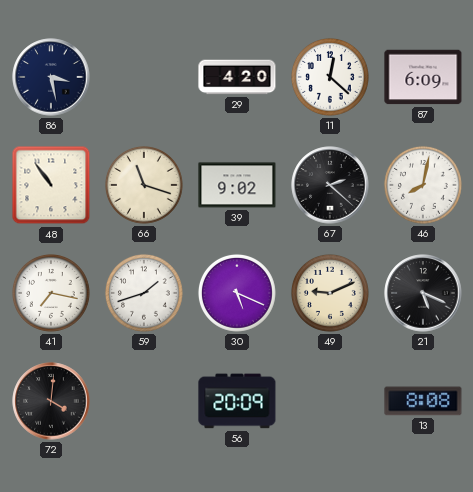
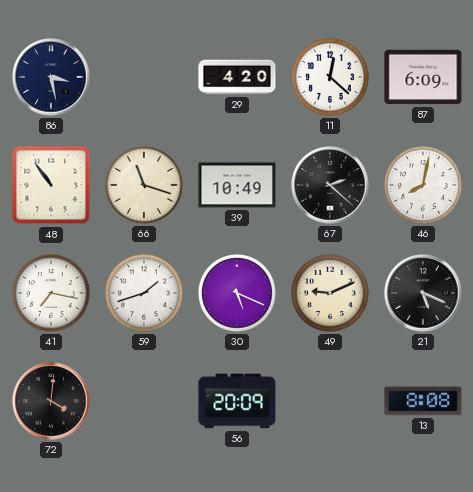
39: 9:02 -> 10:49 (237, 185)
